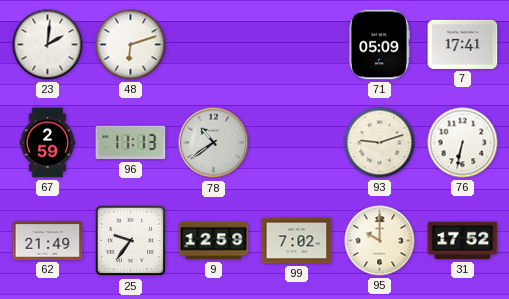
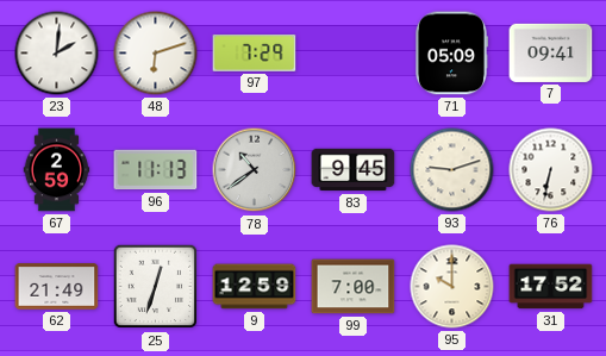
97: none -> 7:29 (255, 52)
7: 17:41 -> 09:41 (551, 52)
83: none -> 9:45 (354, 170)
25: 9:36 -> 12:33 (156, 287)
99: 7:02 -> 7:00 (354, 287)
